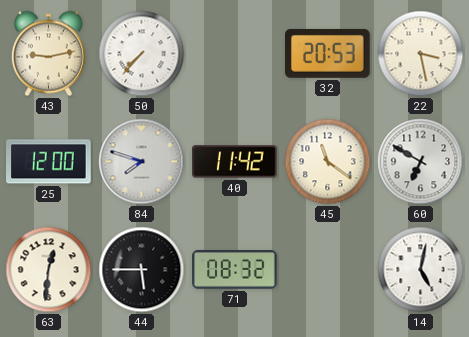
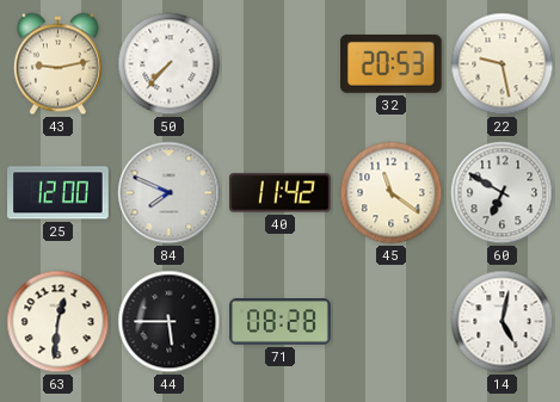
22: 3:28 -> 9:28 (503, 64)
84: 7:48 -> 7:49 (170, 193)
71: 08:32 -> 08:28 (281, 322)
